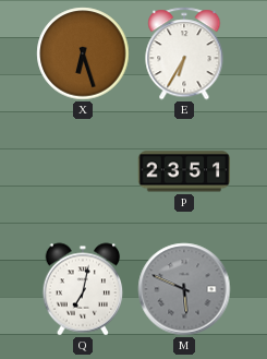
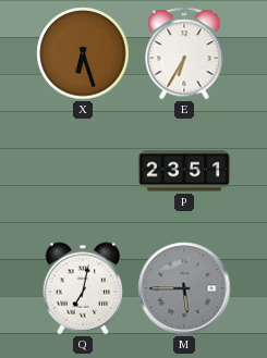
M: 5:49 -> 5:45 (184, 288)
